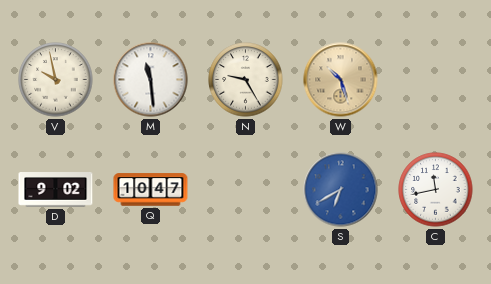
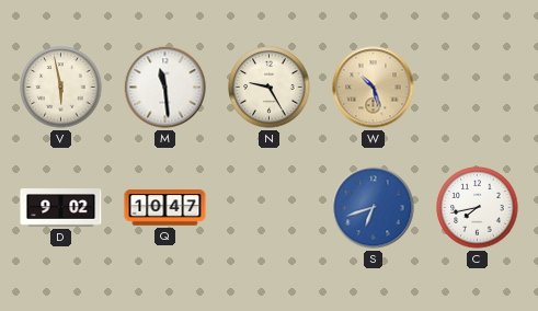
V: 9:58 -> 5:58 (61, 88)
S: 6:40 -> 6:42 (374, 208)
C: 11:43 -> 7:43 (478, 208)
